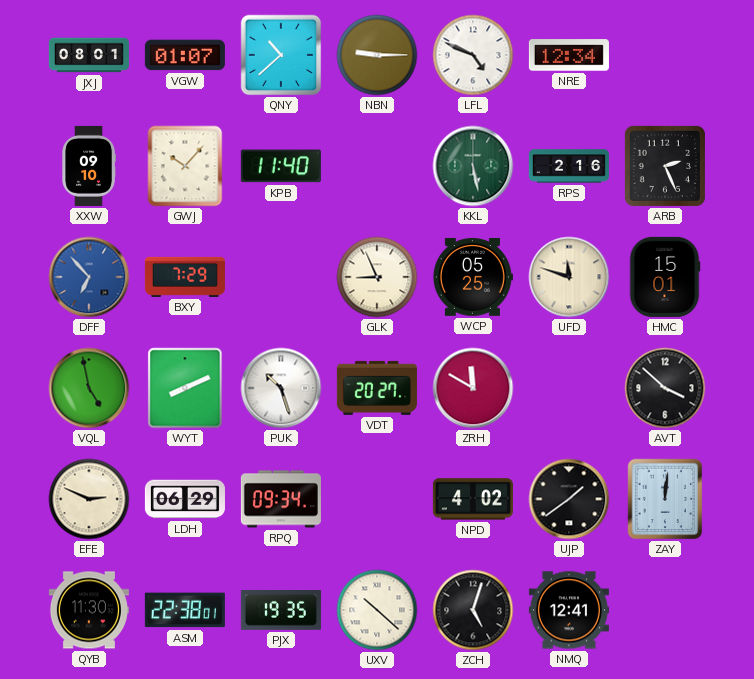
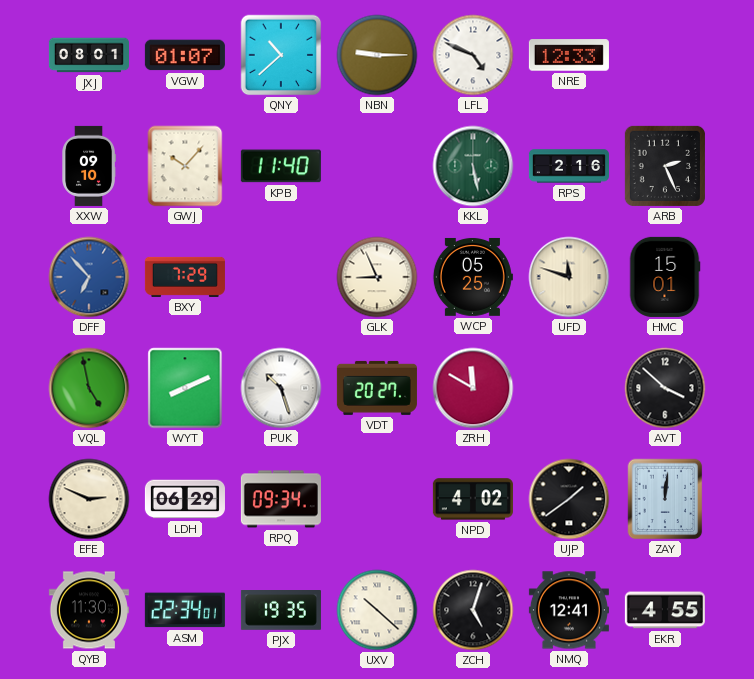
NRE: 12:34 -> 12:33 (569, 55)
ASM: 22:38 -> 22:34 (185, 610)
EKR: none -> 4:55 (665, 610)
